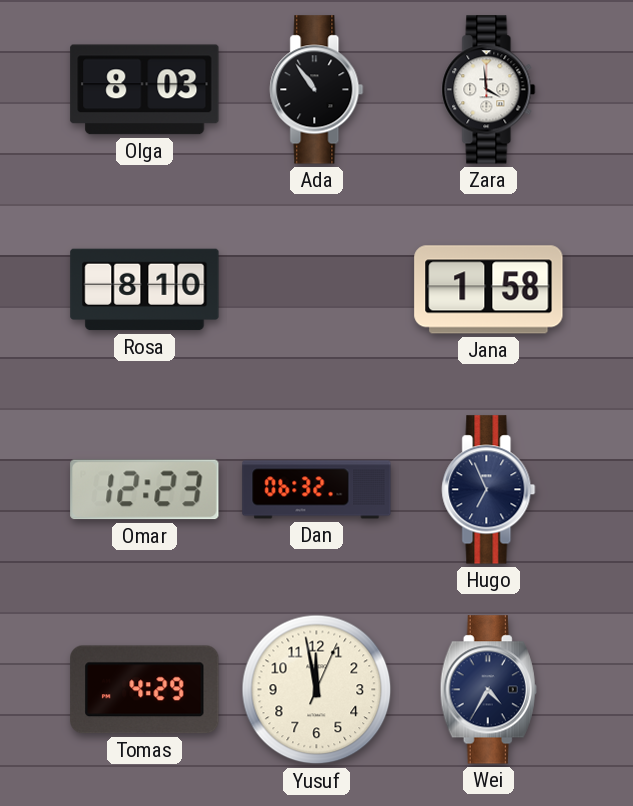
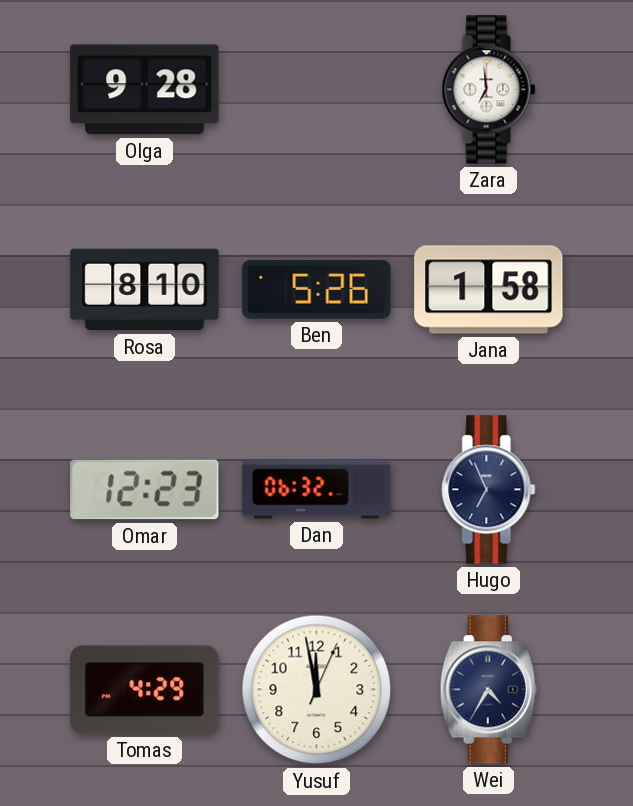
Olga: 8:03 -> 9:28 (145, 90)
Ada: 10:54 -> none (317, 90)
Zara: 3:59 -> 6:59 (489, 90)
Ben: none -> 5:26 (317, 290)
